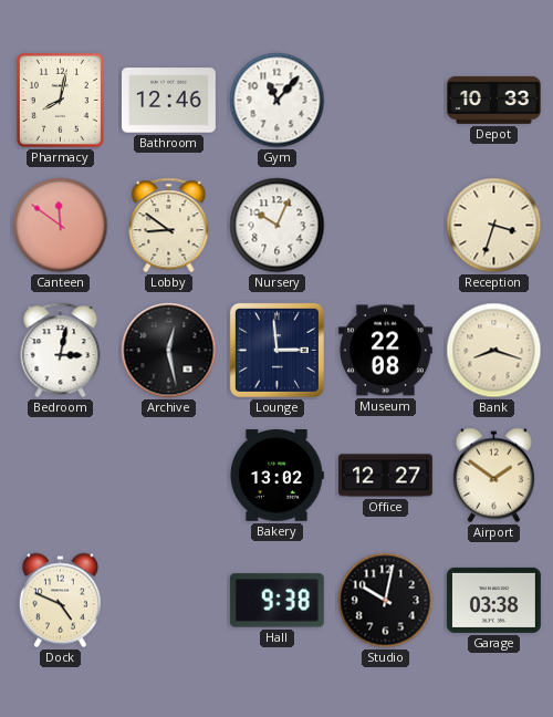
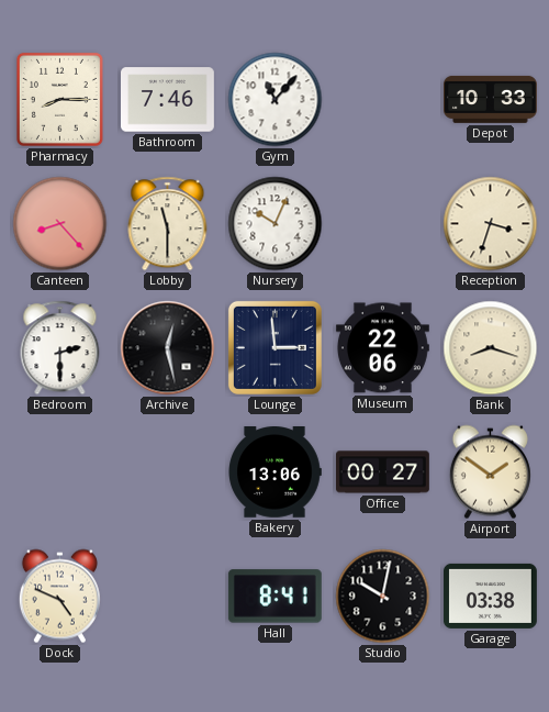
Pharmacy: 8:02 -> 8:15 (59, 99)
Bathroom: 12:46 -> 7:46 (168, 100)
Canteen: 11:51 -> 8:23 (60, 224)
Lobby: 8:51 -> 11:30 (168, 224)
Bedroom: 3:02 -> 2:30 (60, 348)
Museum: 22:08 -> 22:06 (382, 348)
Bakery: 13:02 -> 13:06 (274, 472)
Office: 12:27 -> 00:27 (383, 472)
Hall: 9:38 -> 8:41 (274, 597)
